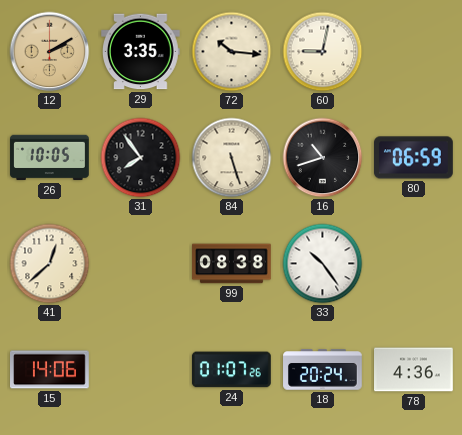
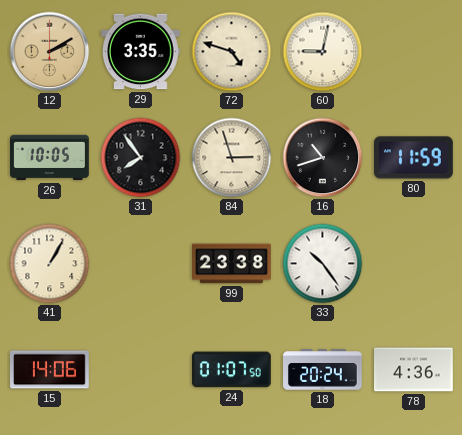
72: 10:16 -> 4:48 (232, 52)
84: 5:27 -> 2:57 (232, 158)
80: 06:59 -> 11:59 (414, 158)
41: 12:38 -> 1:05 (50, 264)
99: 08:38 -> 23:38 (232, 264)
24: 01:07:26 -> 01:07:50 (231, 370)
